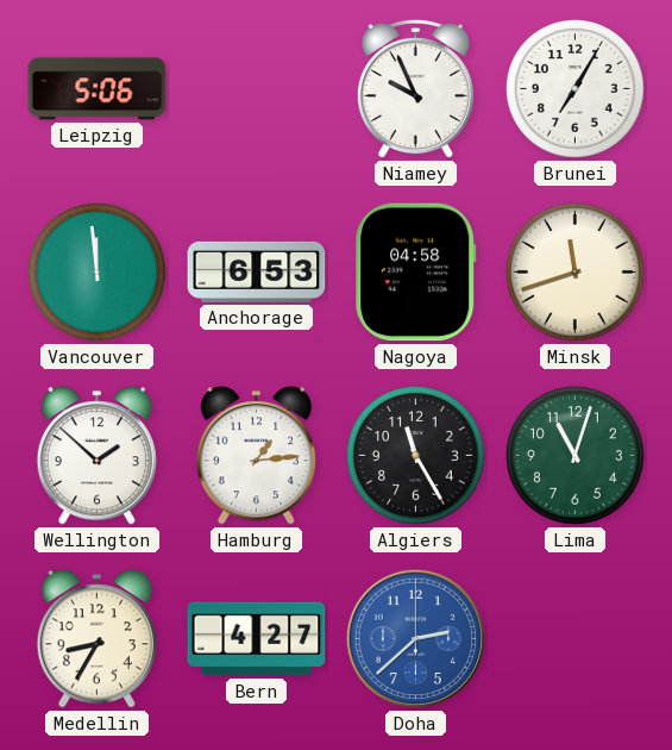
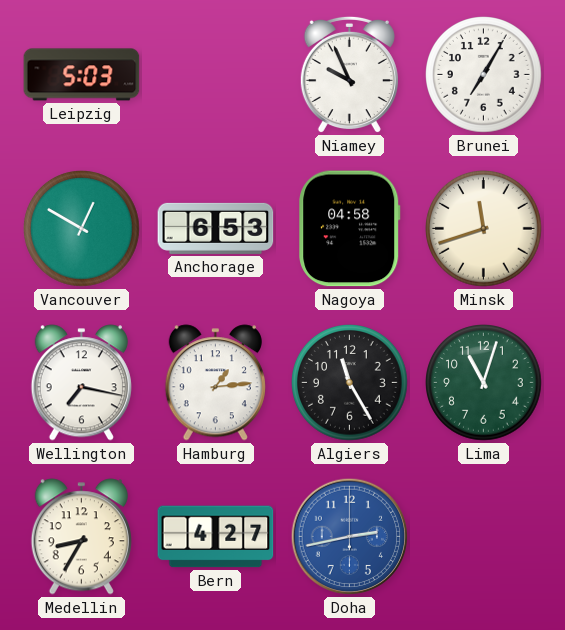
Leipzig: 5:06 -> 5:03 (82, 75)
Vancouver: 11:59 -> 12:50 (82, 229)
Wellington: 1:52 -> 7:17 (81, 383)
Doha: 2:38 -> 2:43 (350, 537)
